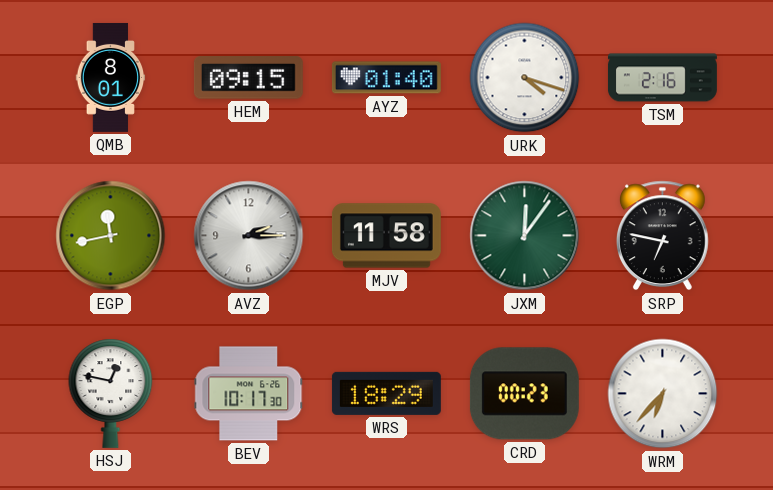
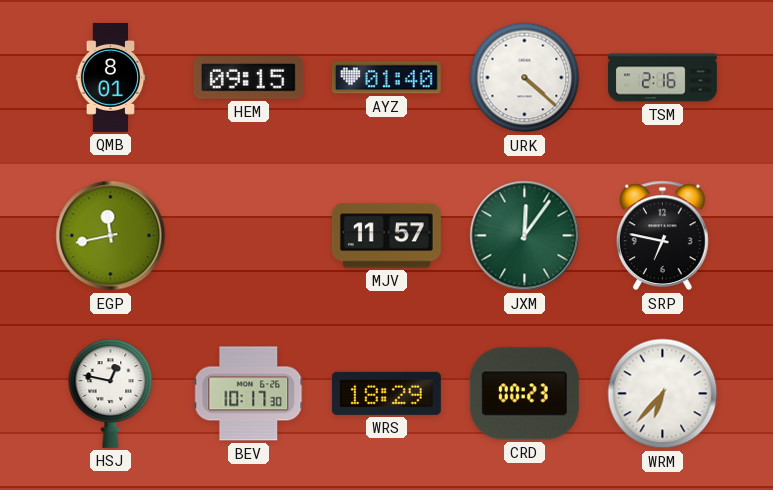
URK: 4:18 -> 4:22 (525, 78)
AVZ: 2:15 -> none (249, 236)
MJV: 11:58 -> 11:57 (386, 236)
